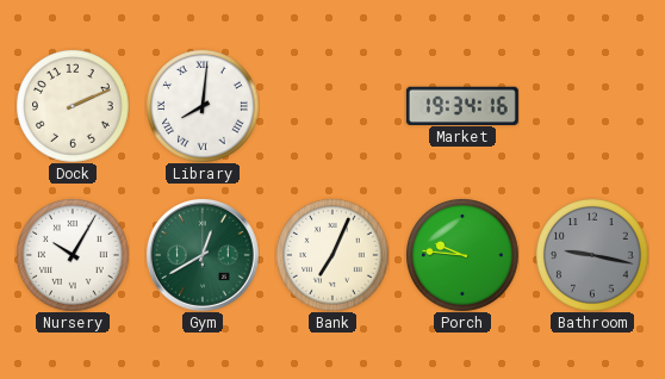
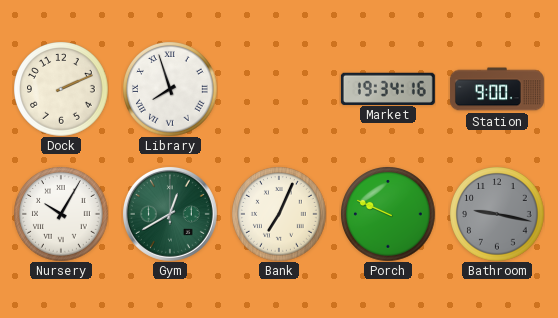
Library: 8:01 -> 7:57 (170, 89)
Station: none -> 9:00 (497, 89)
Porch: 9:46 -> 9:49 (388, 214)
